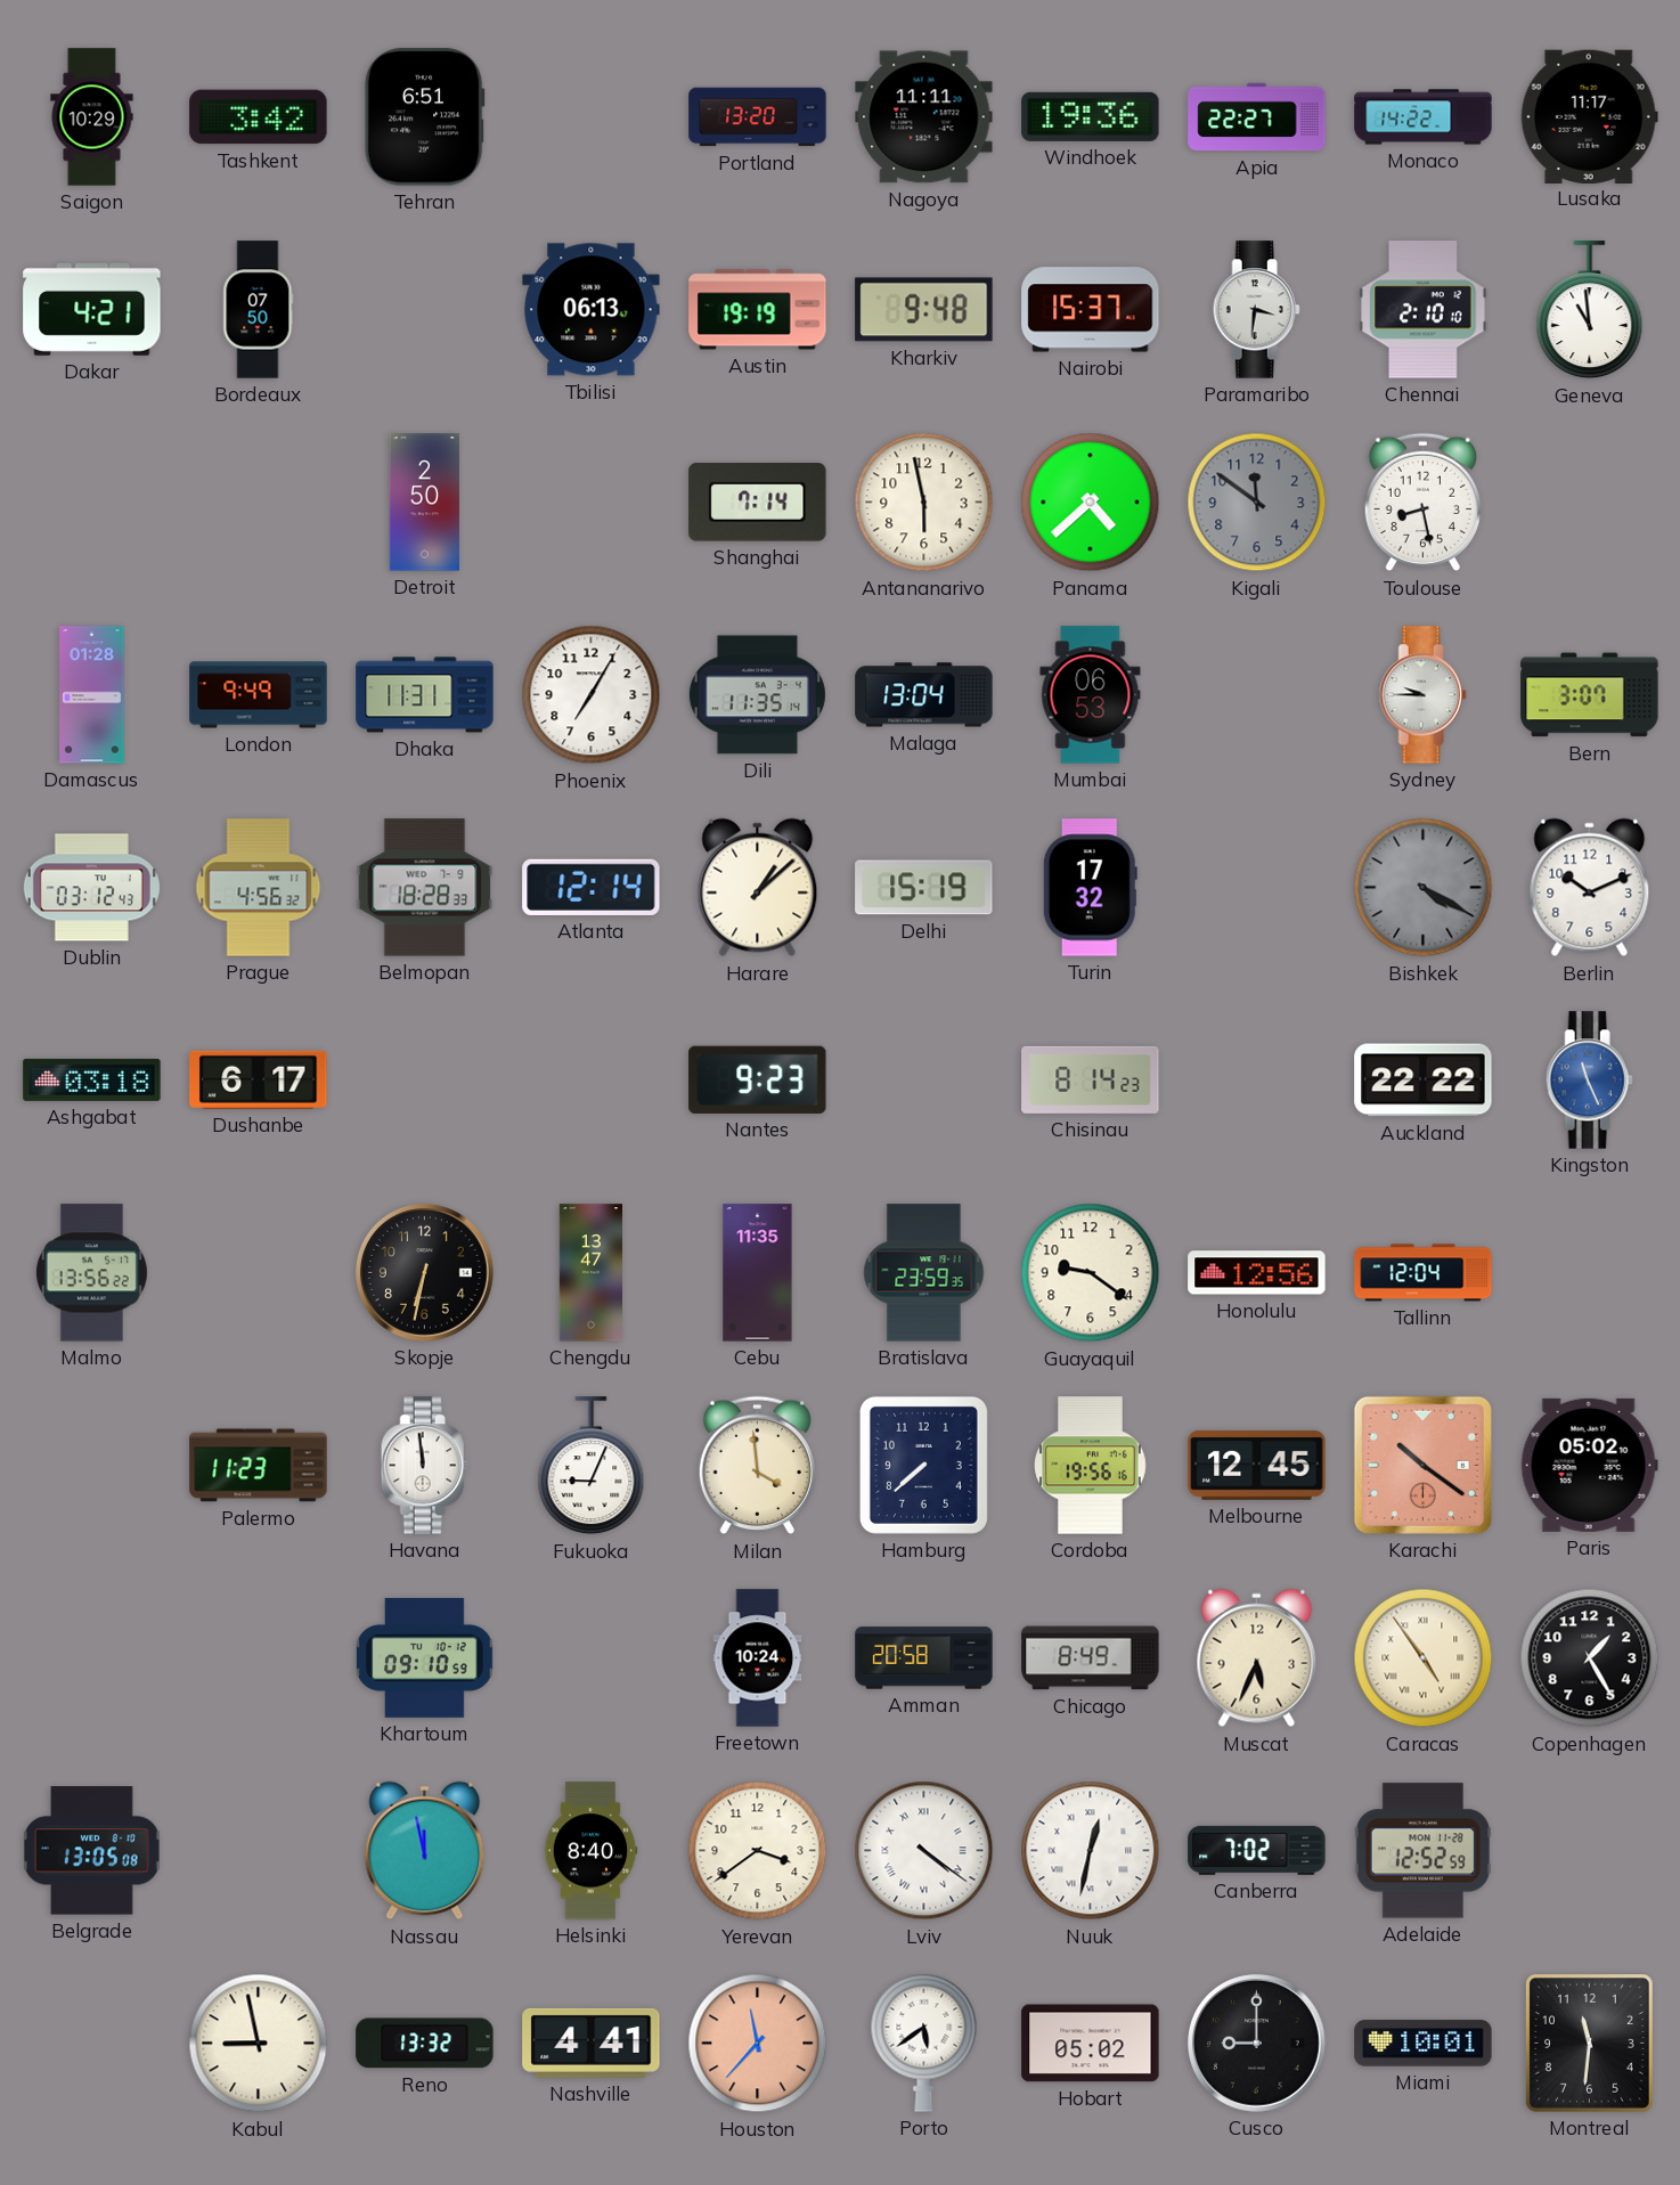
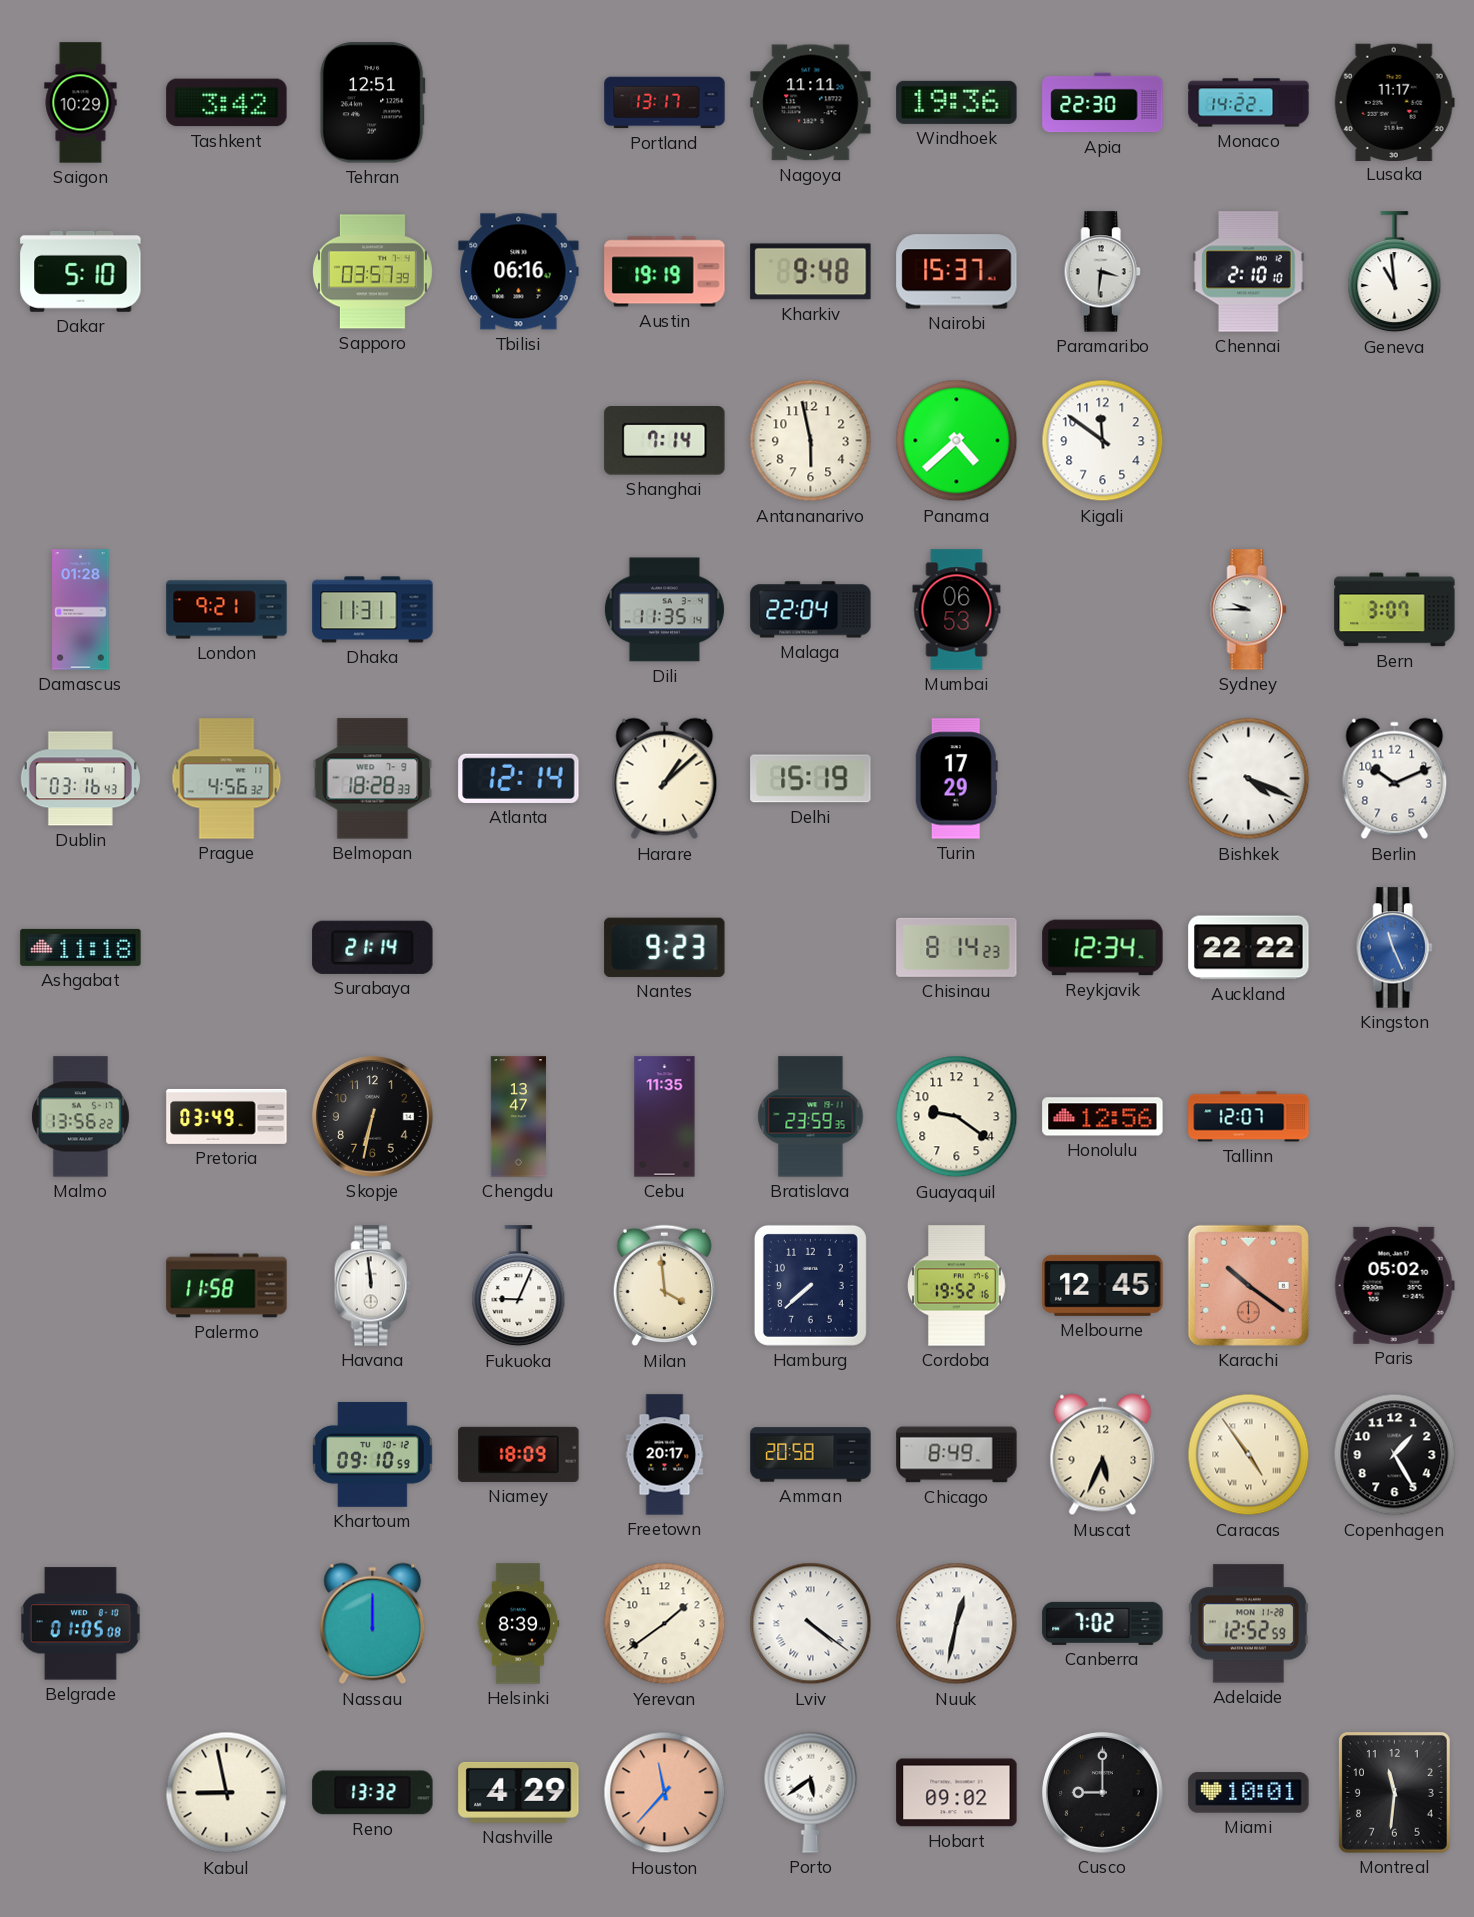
Tehran: 6:51 -> 12:51 (372, 103)
Portland: 13:20 -> 13:17 (665, 103)
Apia: 22:27 -> 22:30 (1103, 103)
Dakar: 4:21 -> 5:10 (81, 271)
Bordeaux: 07:50 -> none (259, 310)
Sapporo: none -> 03:57 (372, 272)
Tbilisi: 06:13 -> 06:16 (519, 272)
Detroit: 2:50 -> none (424, 503)
Kigali dial: grey -> white (1103, 441)
Toulouse: 8:28 -> none (1422, 503)
London: 9:49 -> 9:21 (227, 610)
Phoenix: 7:05 -> none (592, 695)
Malaga: 13:04 -> 22:04 (811, 610)
Dublin: 03:12 -> 03:16 (80, 779)
Turin: 17:32 -> 17:29 (956, 779)
Bishkek: 4:20 -> 4:19 (1249, 779)
Bishkek dial: grey -> white (1249, 779)
Ashgabat: 03:18 -> 11:18 (81, 947)
Dushanbe: 6:17 -> none (259, 1079)
Surabaya: none -> 21:14 (373, 947)
Reykjavik: none -> 12:34 (1103, 948)
Pretoria: none -> 03:49 (227, 1116)
Tallinn: 12:04 -> 12:07 (1249, 1117)
Palermo: 11:23 -> 11:58 (227, 1286)
Cordoba: 19:56 -> 19:52 (957, 1286)
Niamey: none -> 18:09 (519, 1454)
Freetown: 10:24 -> 20:17 (665, 1455)
Belgrade: 13:05 -> 01:05 (80, 1624)
Nassau: 11:58 -> 12:00 (373, 1624)
Helsinki: 8:40 -> 8:39 (518, 1624)
Yerevan: 3:39 -> 1:39 (665, 1624)
Nashville: 4:41 -> 4:29 (519, 1792)
Hobart: 05:02 -> 09:02 (957, 1793)
